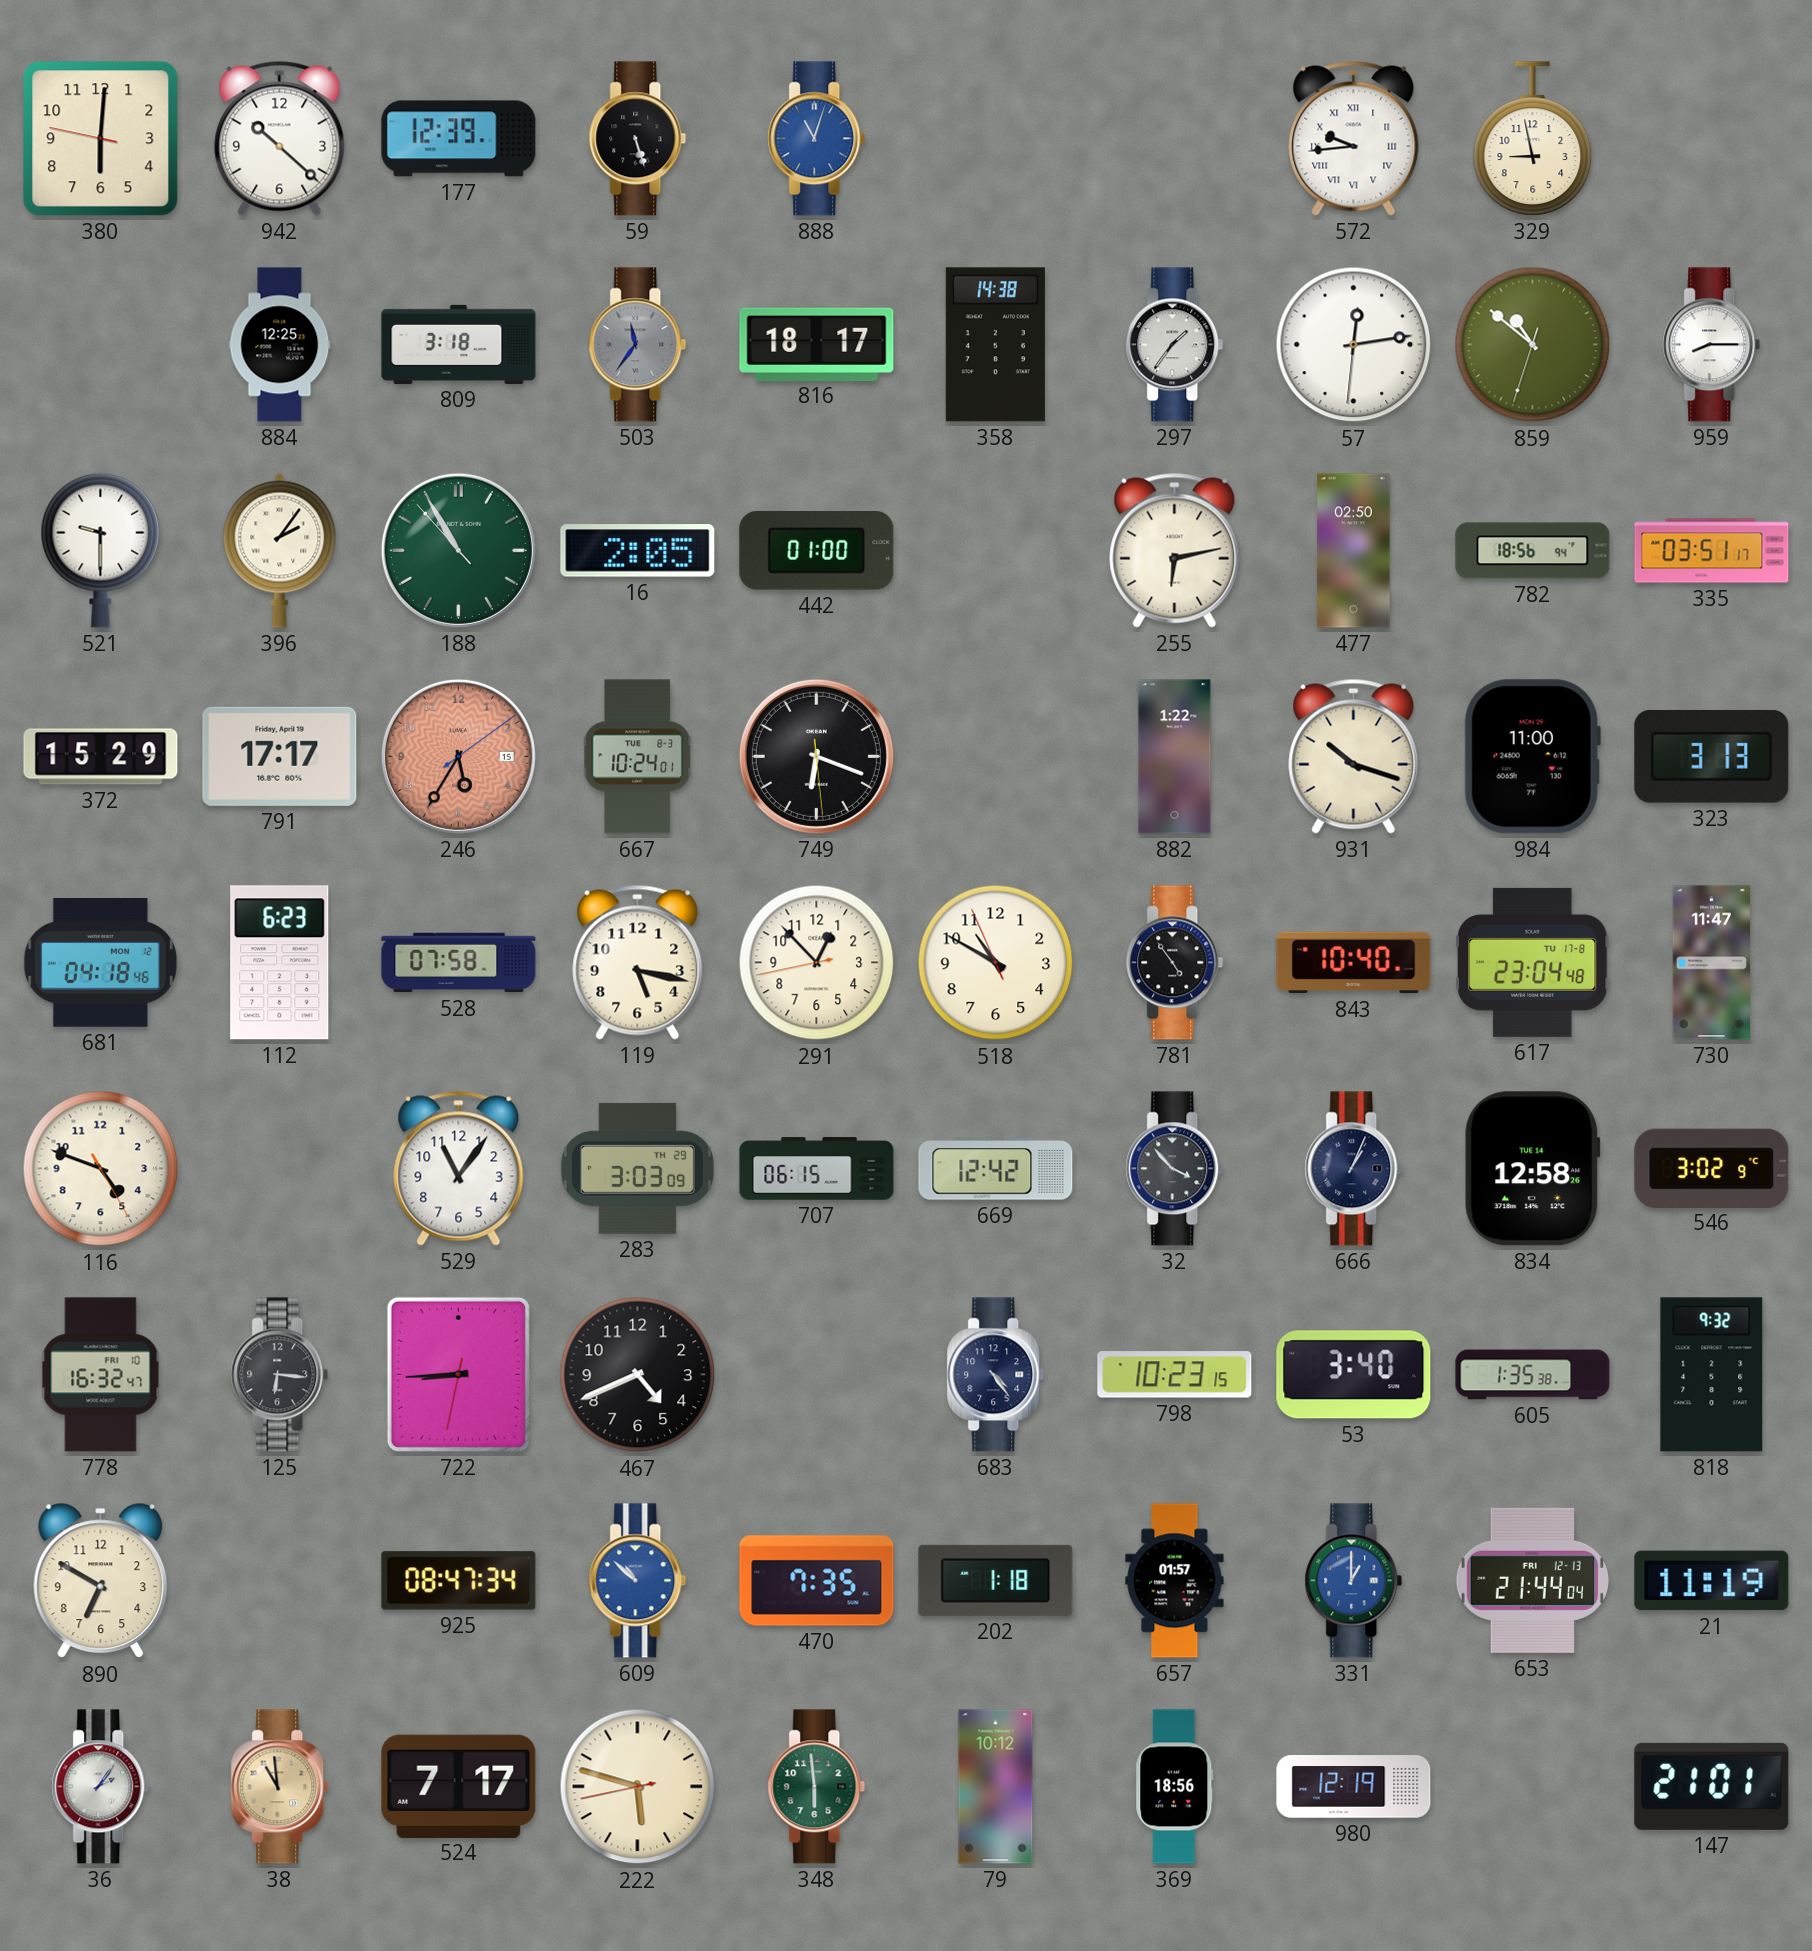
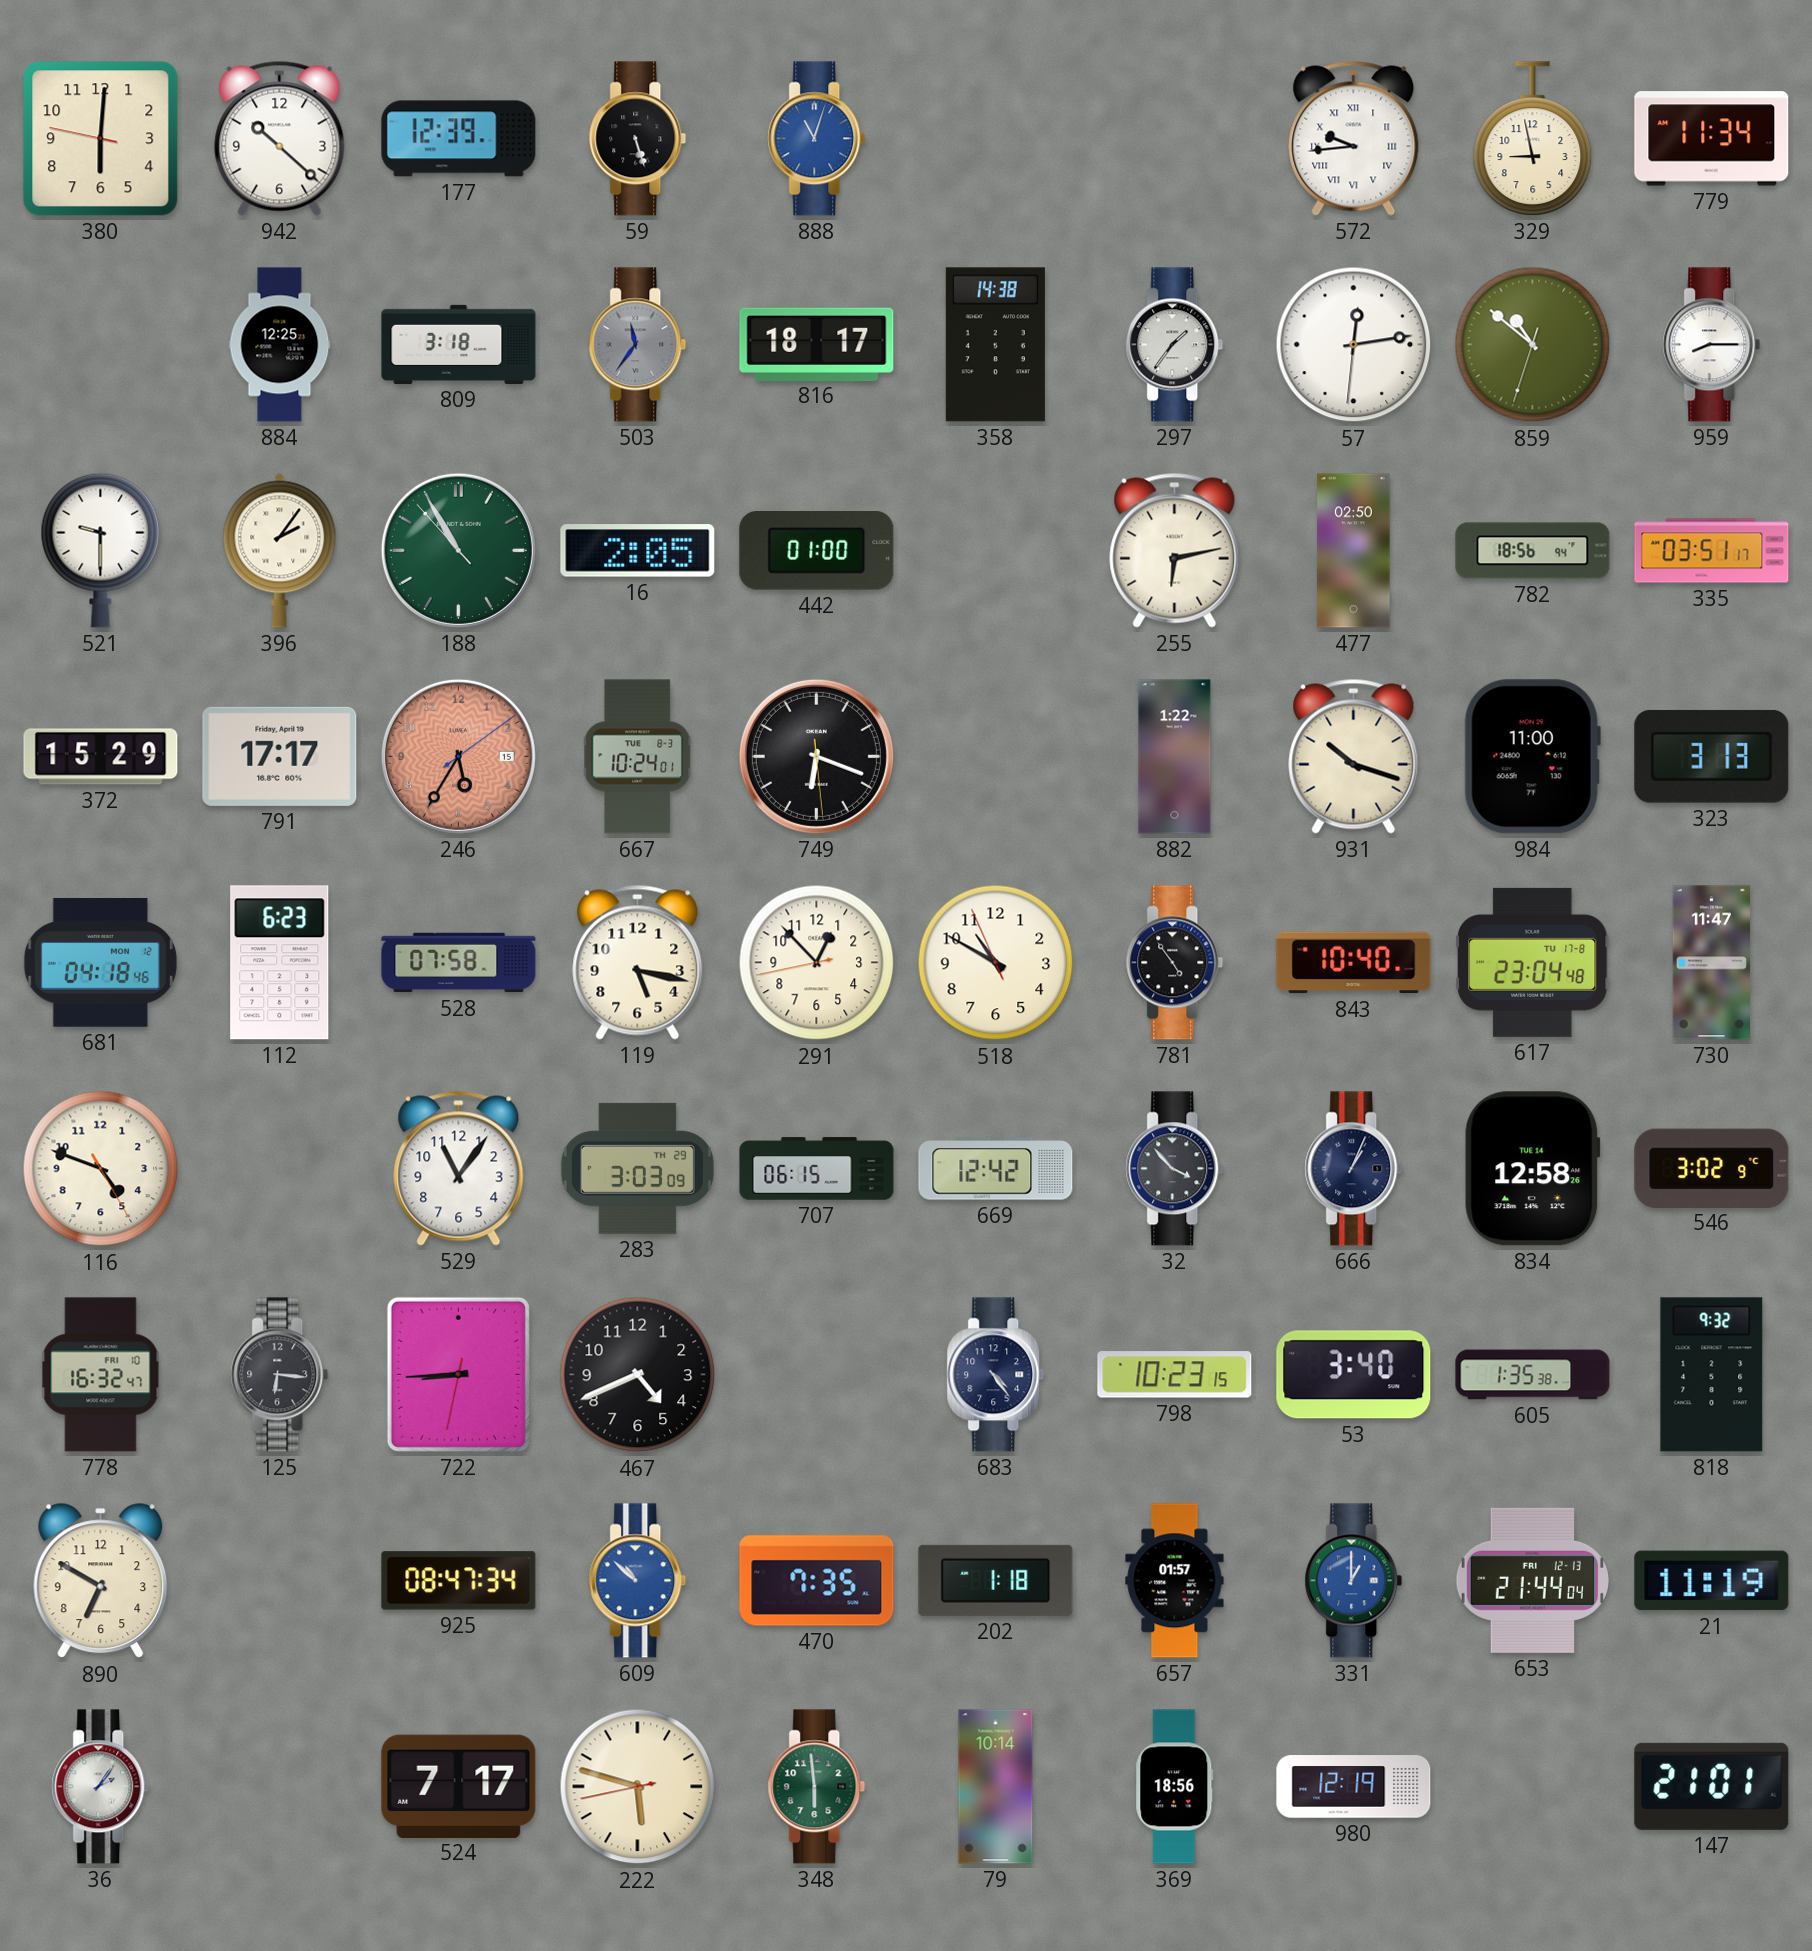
779: none -> 11:34 (1712, 139)
38: 10:59 -> none (280, 1787)
79: 10:12 -> 10:14 (996, 1787)
